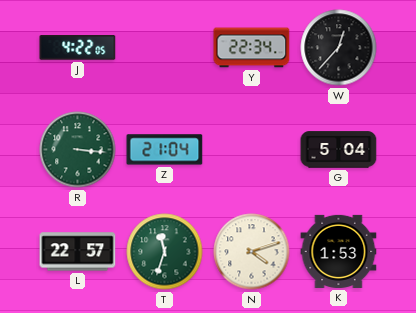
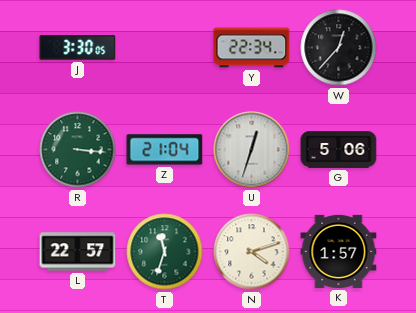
J: 4:22 -> 3:30 (78, 48)
U: none -> 12:33 (252, 150)
G: 5:04 -> 5:06 (339, 150)
K: 1:53 -> 1:57 (339, 251)
